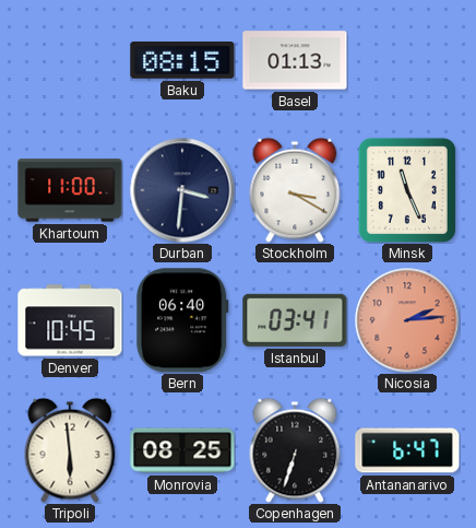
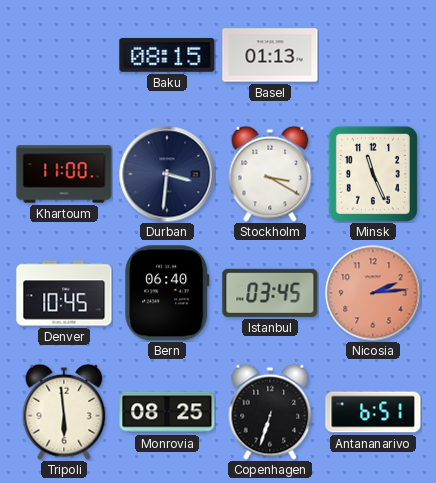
Istanbul: 03:41 -> 03:45 (270, 293)
Antananarivo: 6:47 -> 6:51 (373, 412)
